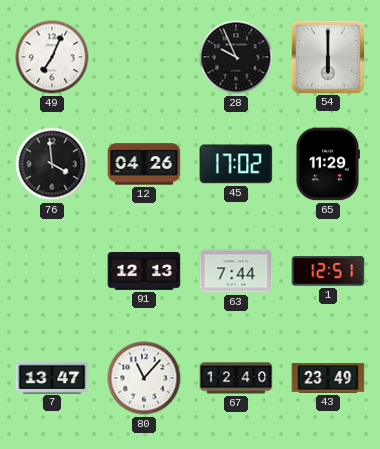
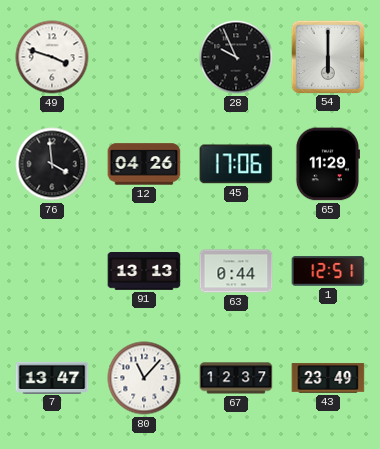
49: 7:04 -> 3:48 (52, 57)
45: 17:02 -> 17:06 (236, 164)
91: 12:13 -> 13:13 (144, 272)
63: 7:44 -> 0:44 (236, 271)
67: 12:40 -> 12:37 (236, 378)
